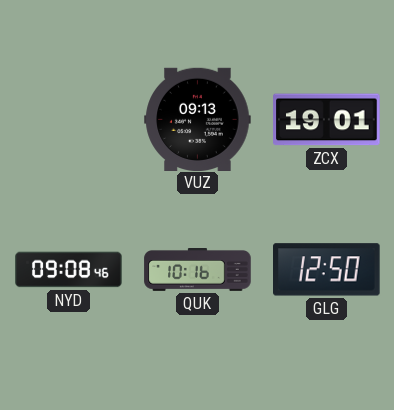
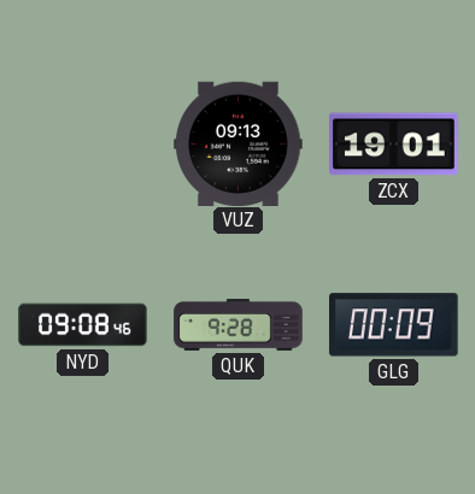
QUK: 10:16 -> 9:28 (239, 325)
GLG: 12:50 -> 00:09 (394, 325)
